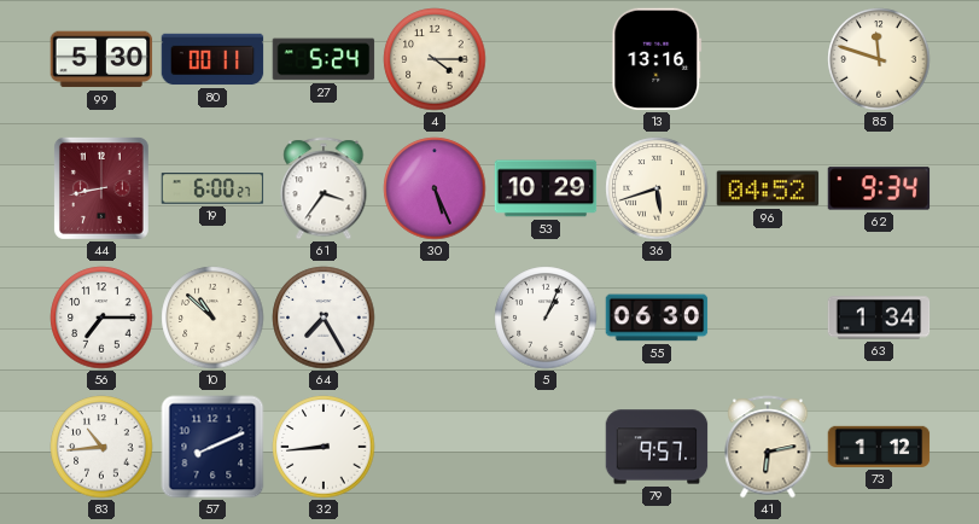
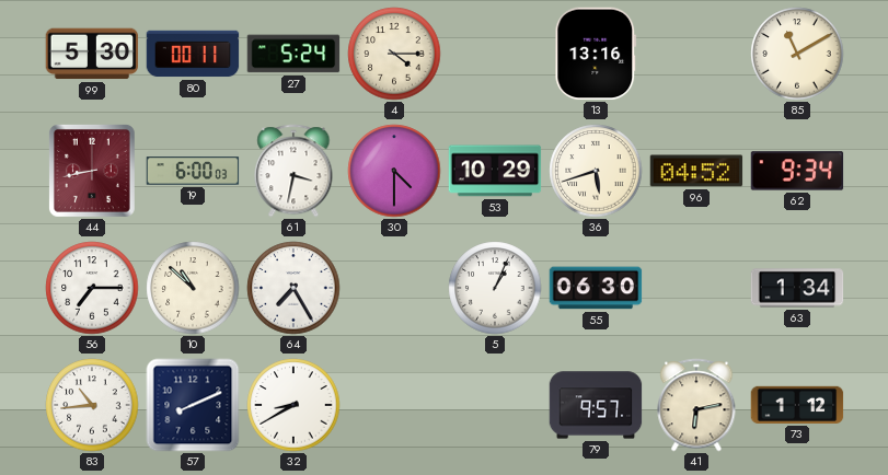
85: 11:48 -> 11:10 (797, 54)
19: 6:00:27 -> 6:00:03 (193, 171)
61: 3:36 -> 3:32 (293, 171)
30: 5:26 -> 4:30 (394, 171)
32: 8:44 -> 8:40 (293, 405)
